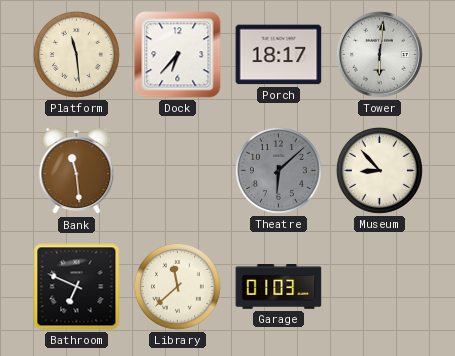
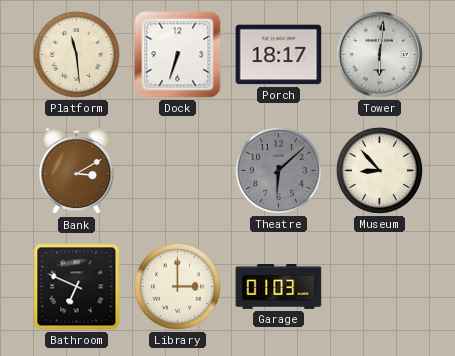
Dock: 6:37 -> 6:33 (178, 55)
Bank: 11:29 -> 3:10 (77, 171)
Library: 11:38 -> 3:00 (177, 286)
